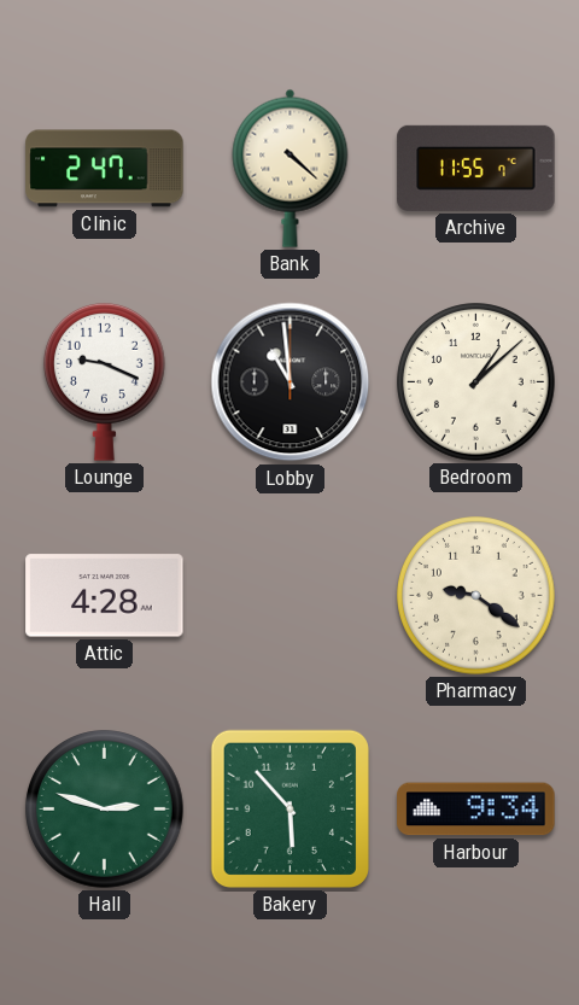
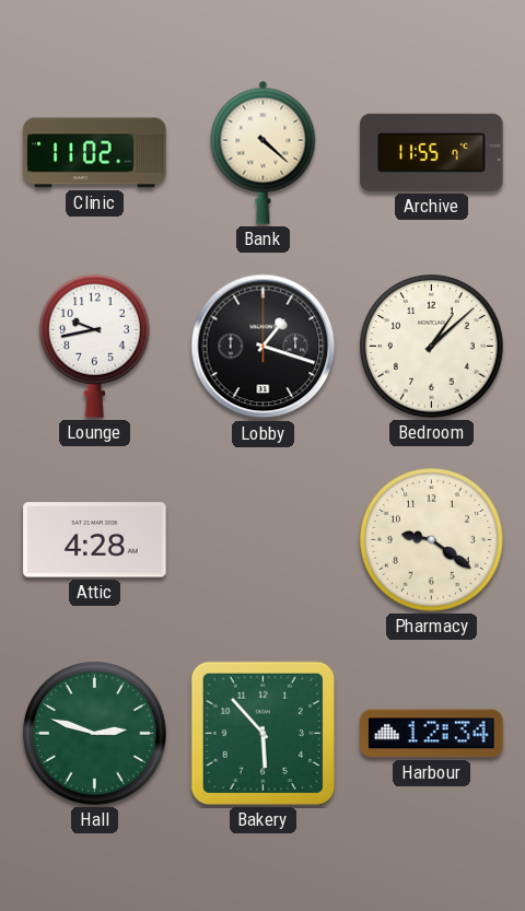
Clinic: 2:47 -> 11:02 (95, 153)
Lounge: 9:19 -> 9:43 (95, 346)
Lobby: 10:59 -> 1:18 (264, 347)
Harbour: 9:34 -> 12:34 (432, 734)
